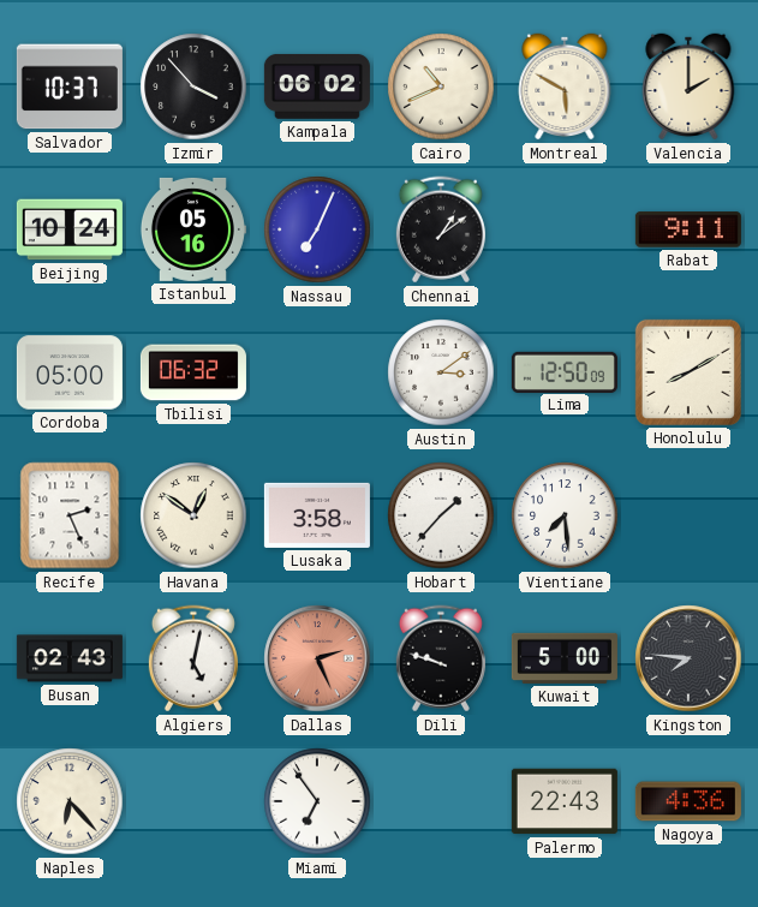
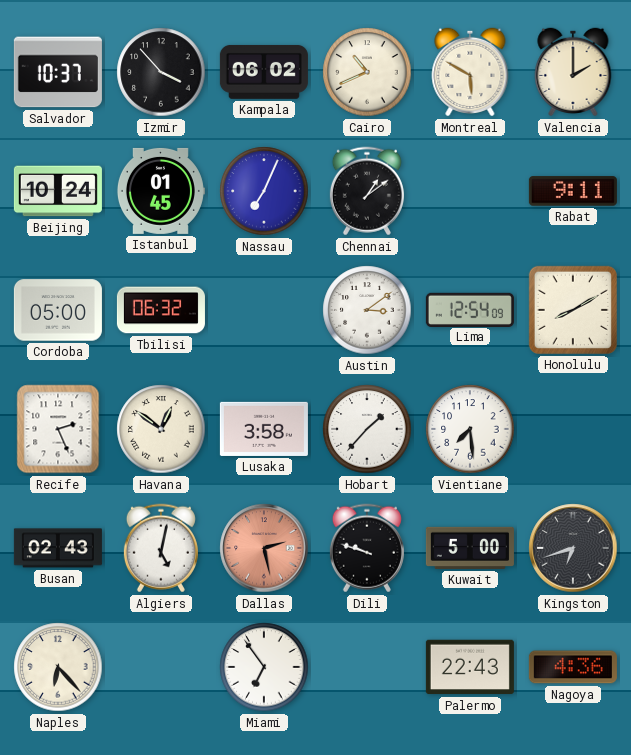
Istanbul: 05:16 -> 01:45 (160, 191)
Lima: 12:50 -> 12:54 (470, 309)
Dallas: 2:26 -> 2:28 (264, 548)
Kingston: 7:46 -> 6:42 (573, 548)
